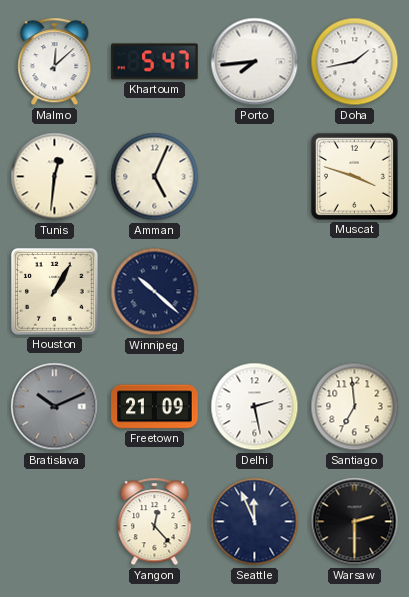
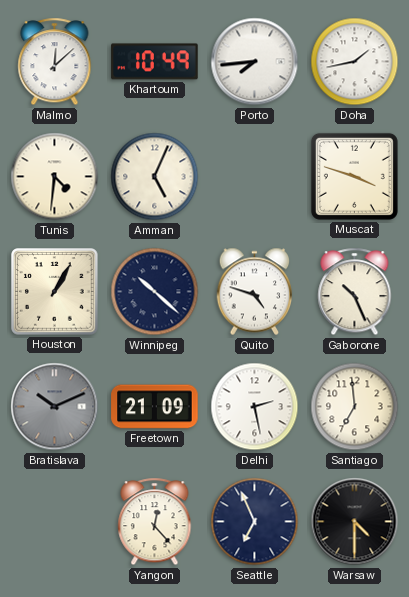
Khartoum: 5:47 -> 10:49 (155, 62)
Tunis: 12:31 -> 4:31 (55, 177)
Quito: none -> 4:48 (255, 292)
Gaborone: none -> 10:26 (355, 292)
Seattle: 11:56 -> 6:56 (255, 522)
Warsaw: 2:30 -> 4:30 (355, 522)
